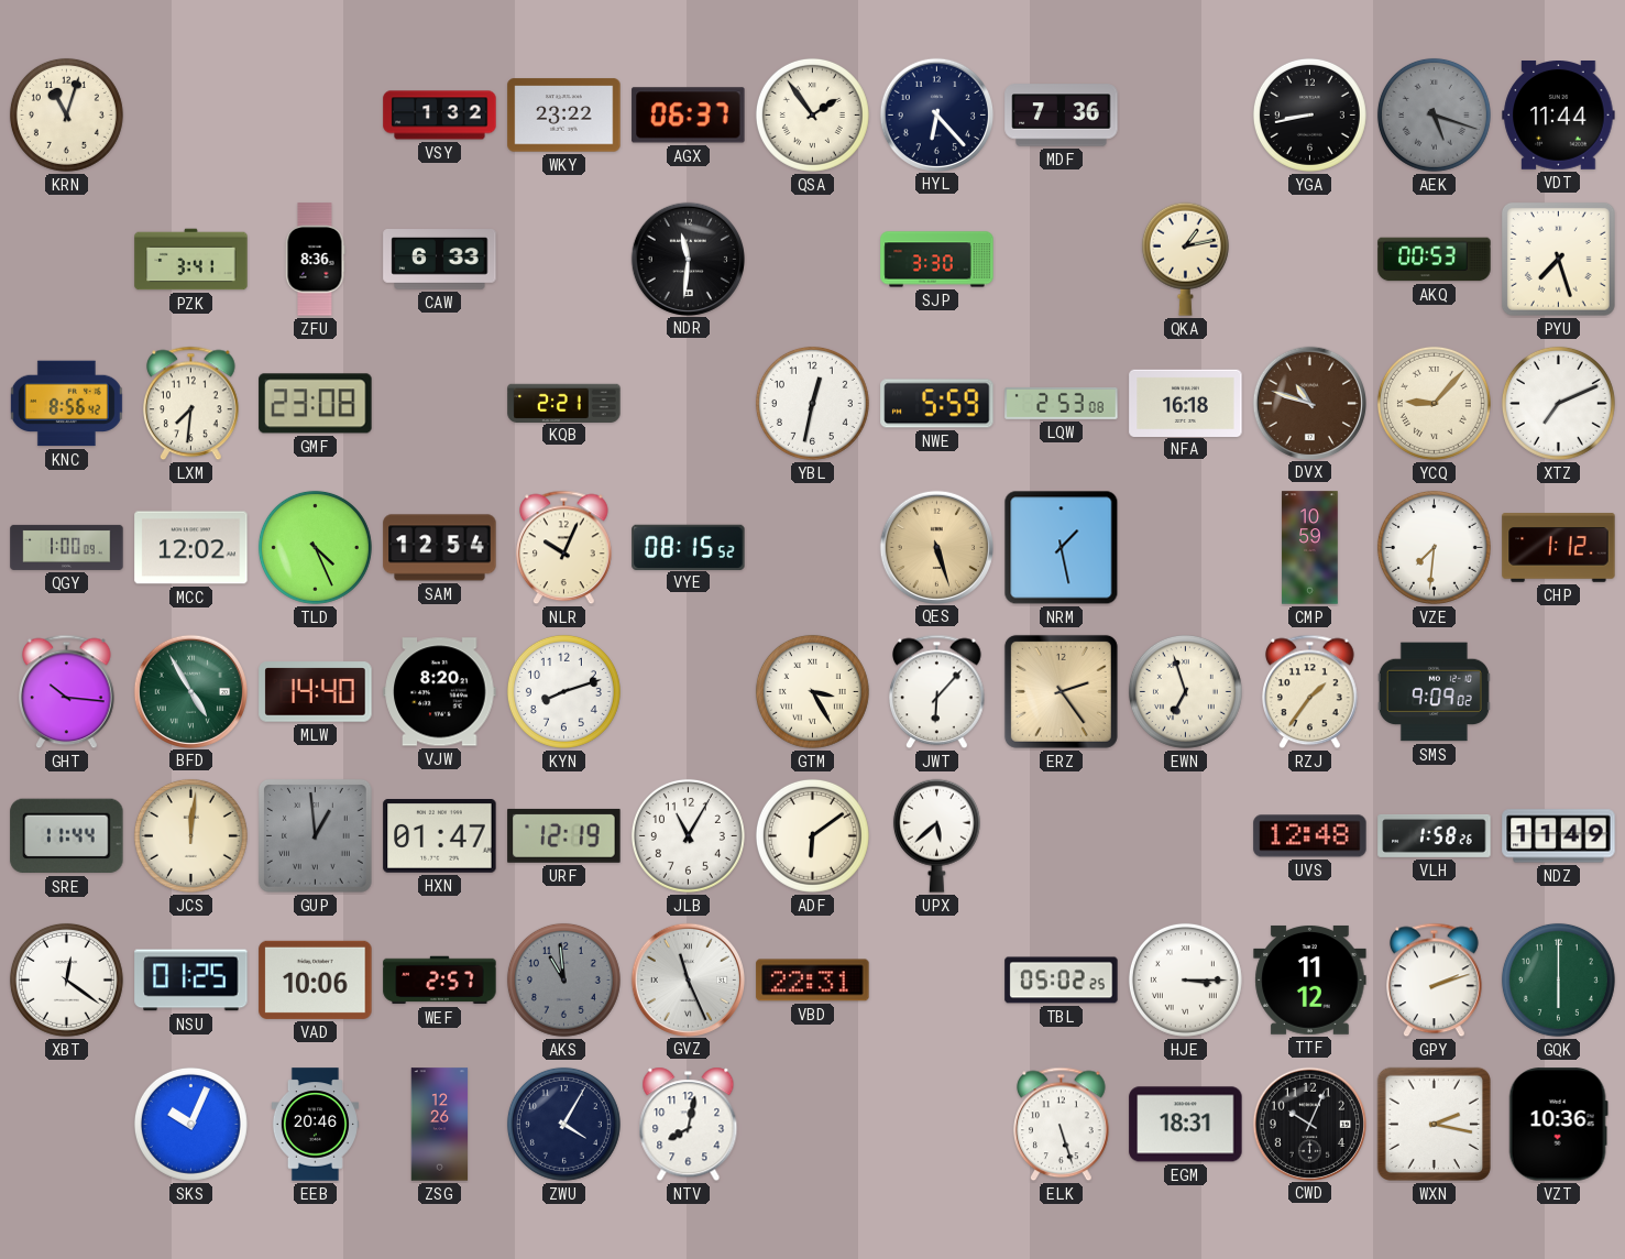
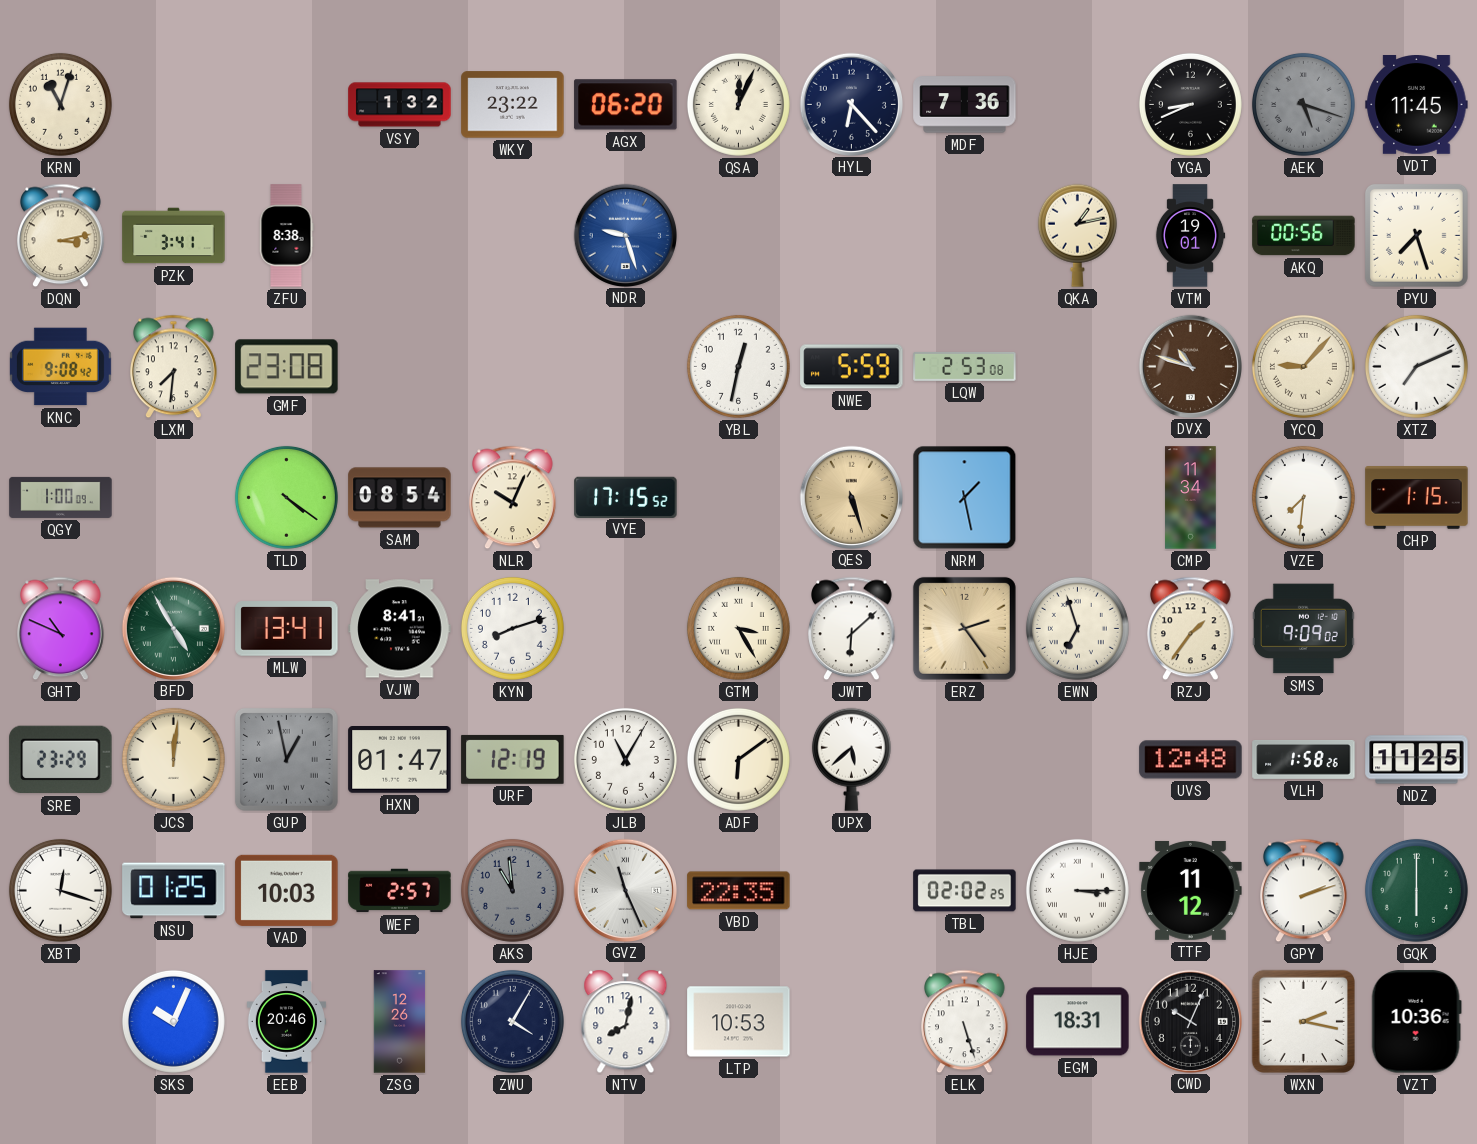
AGX: 06:37 -> 06:20 (626, 105)
QSA: 1:54 -> 12:04 (738, 104)
YGA: 8:43 -> 8:41 (1190, 104)
VDT: 11:44 -> 11:45 (1417, 105)
DQN: none -> 3:13 (61, 236)
ZFU: 8:36 -> 8:38 (286, 236)
CAW: 6:33 -> none (440, 260)
NDR: 11:31 -> 9:27 (625, 235)
NDR dial: black -> blue (625, 235)
SJP: 3:30 -> none (937, 260)
VTM: none -> 19:01 (1190, 236)
AKQ: 00:53 -> 00:56 (1304, 236)
KNC: 8:56 -> 9:08 (60, 367)
KQB: 2:21 -> none (564, 403)
NFA: 16:18 -> none (1186, 403)
MCC: 12:02 -> none (191, 548)
TLD: 4:26 -> 4:21 (286, 497)
SAM: 12:54 -> 08:54 (400, 498)
VYE: 08:15 -> 17:15 (626, 497)
CMP: 10:59 -> 11:34 (1191, 498)
CHP: 1:12 -> 1:15 (1417, 498)
GHT: 10:16 -> 10:49 (61, 629)
MLW: 14:40 -> 13:41 (287, 629)
VJW: 8:20 -> 8:41 (400, 629)
JWT: 6:07 -> 6:08 (852, 629)
SRE: 11:44 -> 23:29 (61, 760)
GUP: 12:59 -> 12:58 (286, 759)
NDZ: 11:49 -> 11:25 (1417, 760)
XBT: 12:21 -> 12:18 (60, 890)
VAD: 10:06 -> 10:03 (287, 890)
VBD: 22:31 -> 22:35 (739, 891)
TBL: 05:02 -> 02:02 (965, 891)
LTP: none -> 10:53 (739, 1022)
